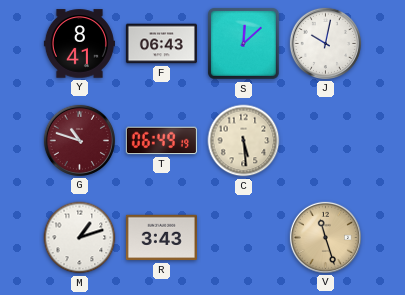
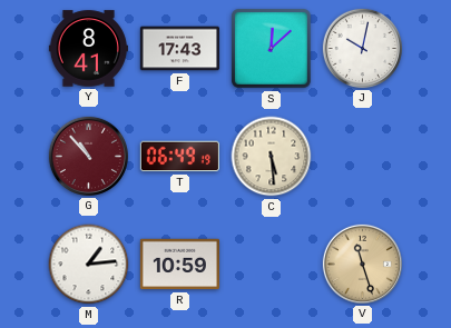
F: 06:43 -> 17:43 (179, 49)
G: 10:48 -> 10:53 (88, 156)
M: 1:12 -> 1:14 (89, 265)
R: 3:43 -> 10:59 (179, 265)
